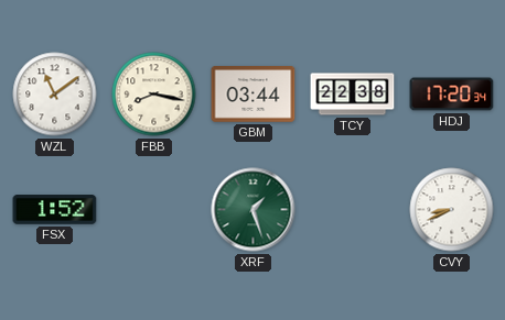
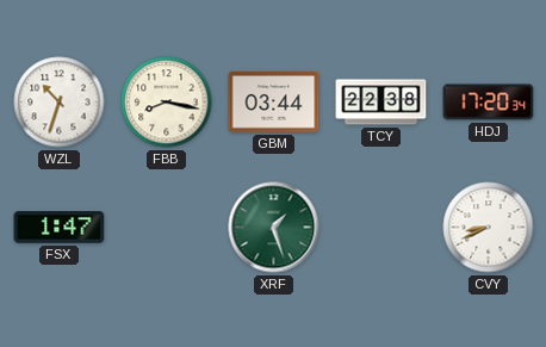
WZL: 11:09 -> 10:33 (60, 103)
FSX: 1:52 -> 1:47 (60, 228)
